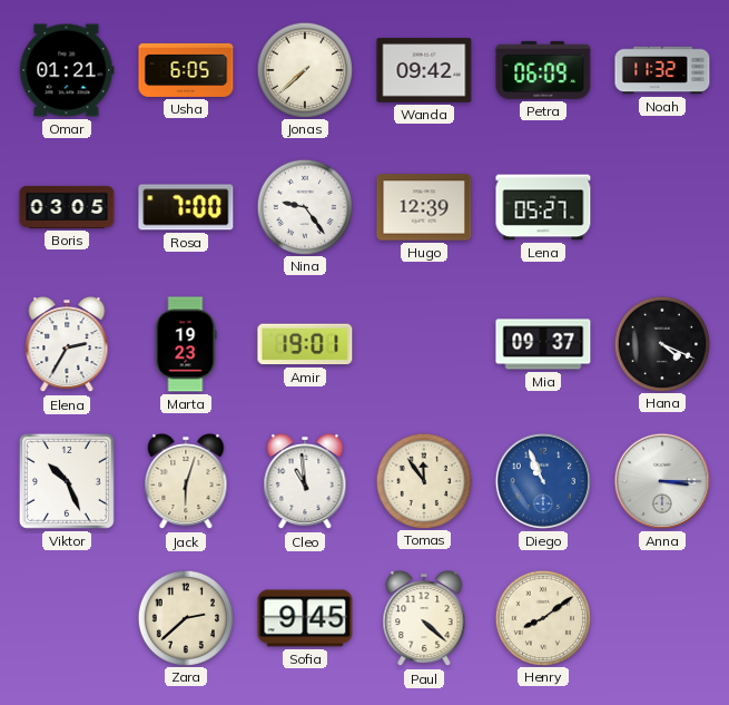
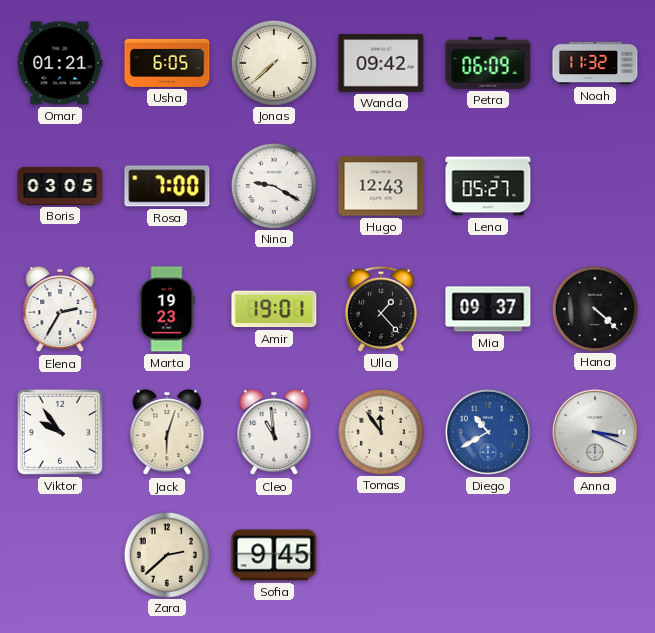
Nina: 9:24 -> 9:20 (273, 185)
Hugo: 12:39 -> 12:43 (381, 186)
Ulla: none -> 1:23 (381, 309)
Hana: 4:19 -> 4:22 (594, 308)
Viktor: 10:26 -> 9:54 (60, 432)
Diego: 10:56 -> 10:40 (488, 432)
Anna: 3:15 -> 3:19 (595, 432)
Paul: 4:22 -> none (424, 618)
Henry: 8:09 -> none (542, 617)
